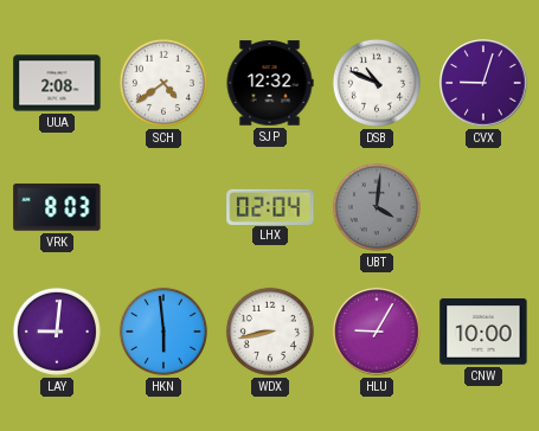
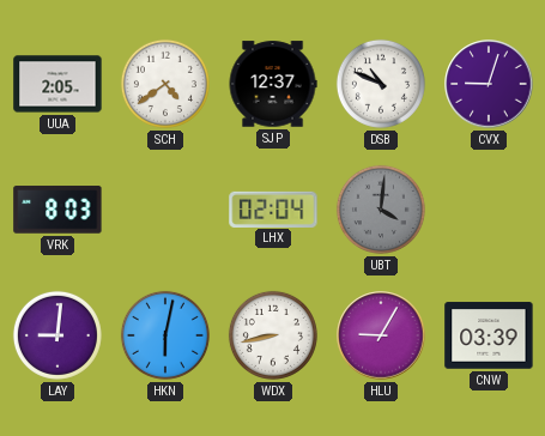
UUA: 2:08 -> 2:05 (57, 84)
SJP: 12:32 -> 12:37 (273, 84)
HKN: 5:59 -> 6:02 (165, 335)
CNW: 10:00 -> 03:39 (489, 335)
